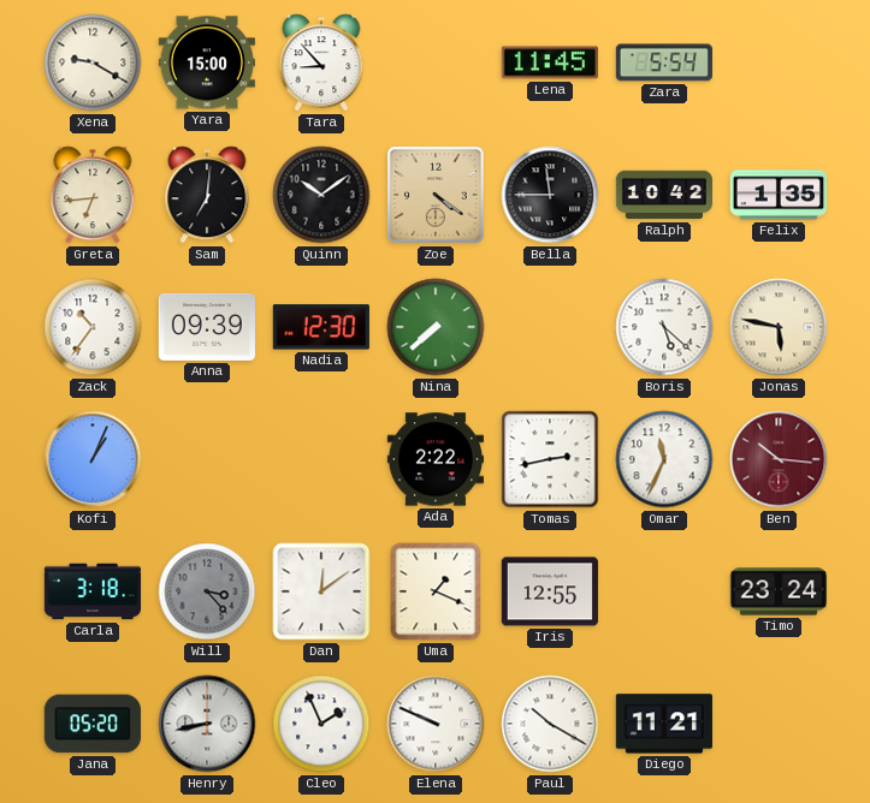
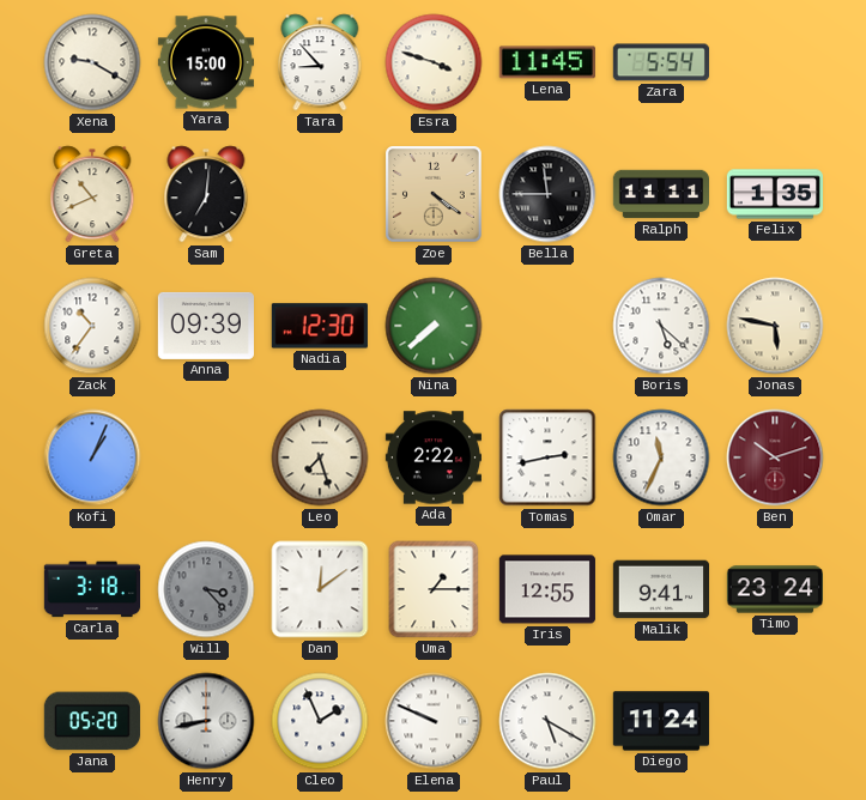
Esra: none -> 3:48 (434, 62)
Greta: 6:44 -> 10:41 (92, 194)
Quinn: 10:09 -> none (321, 195)
Ralph: 10:42 -> 11:11 (660, 194)
Leo: none -> 7:27 (320, 457)
Ben: 10:16 -> 10:12 (775, 457)
Uma: 1:19 -> 1:15 (434, 589)
Malik: none -> 9:41 (660, 589)
Paul: 10:20 -> 5:20 (547, 721)
Diego: 11:21 -> 11:24 (661, 721)
